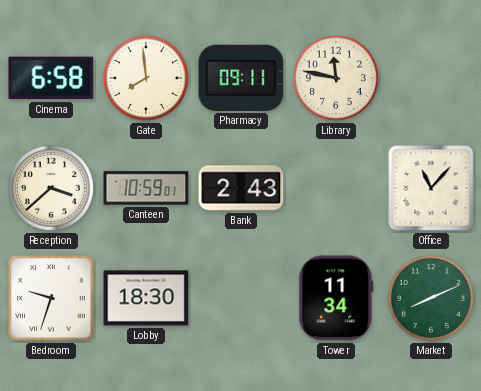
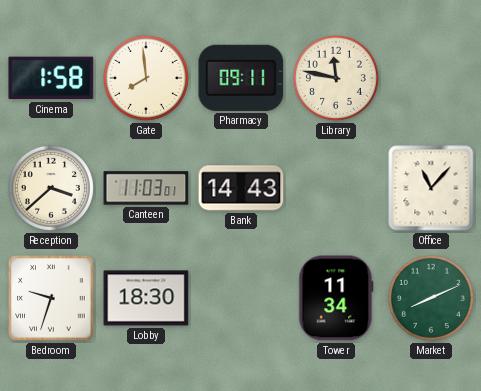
Cinema: 6:58 -> 1:58 (51, 78)
Canteen: 10:59 -> 11:03 (146, 188)
Bank: 2:43 -> 14:43 (241, 188)
